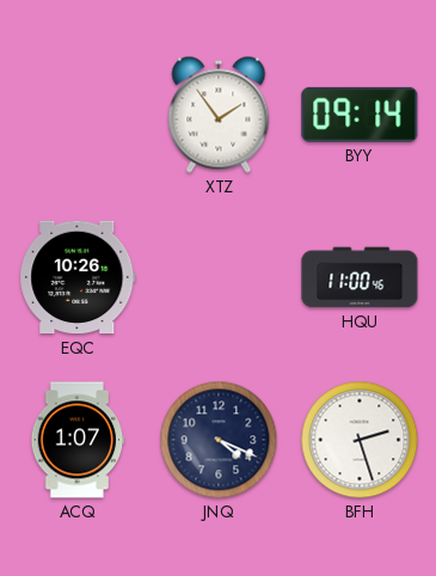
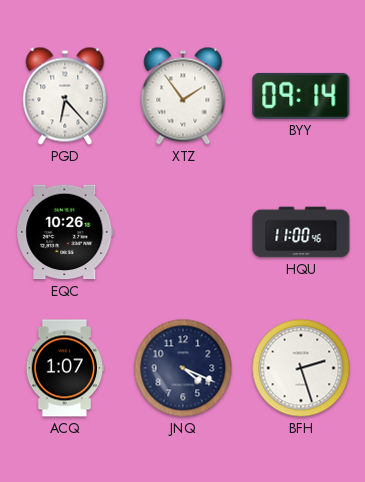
PGD: none -> 6:23 (65, 96)
